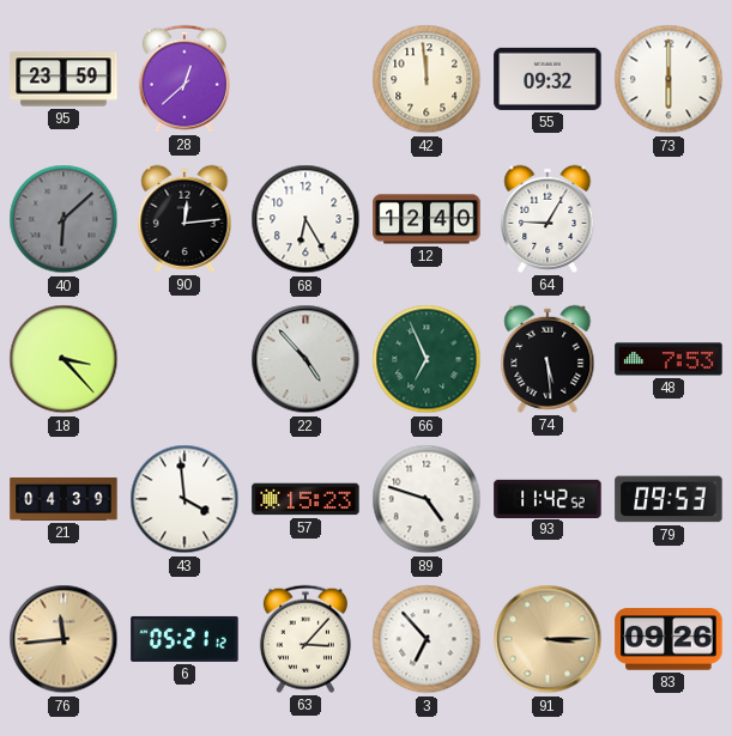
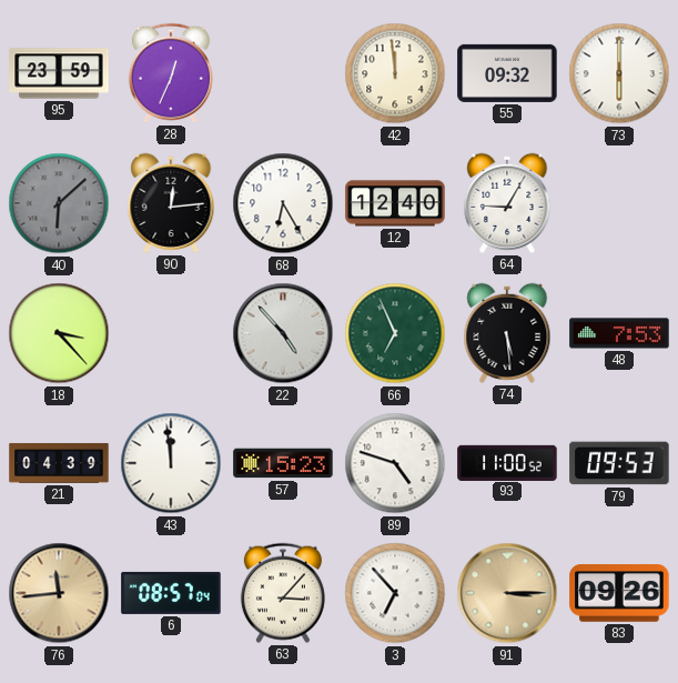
28: 12:38 -> 12:34 (171, 73)
43: 3:59 -> 11:59 (171, 463)
93: 11:42 -> 11:00 (507, 462)
6: 05:21 -> 08:57 (171, 593)
